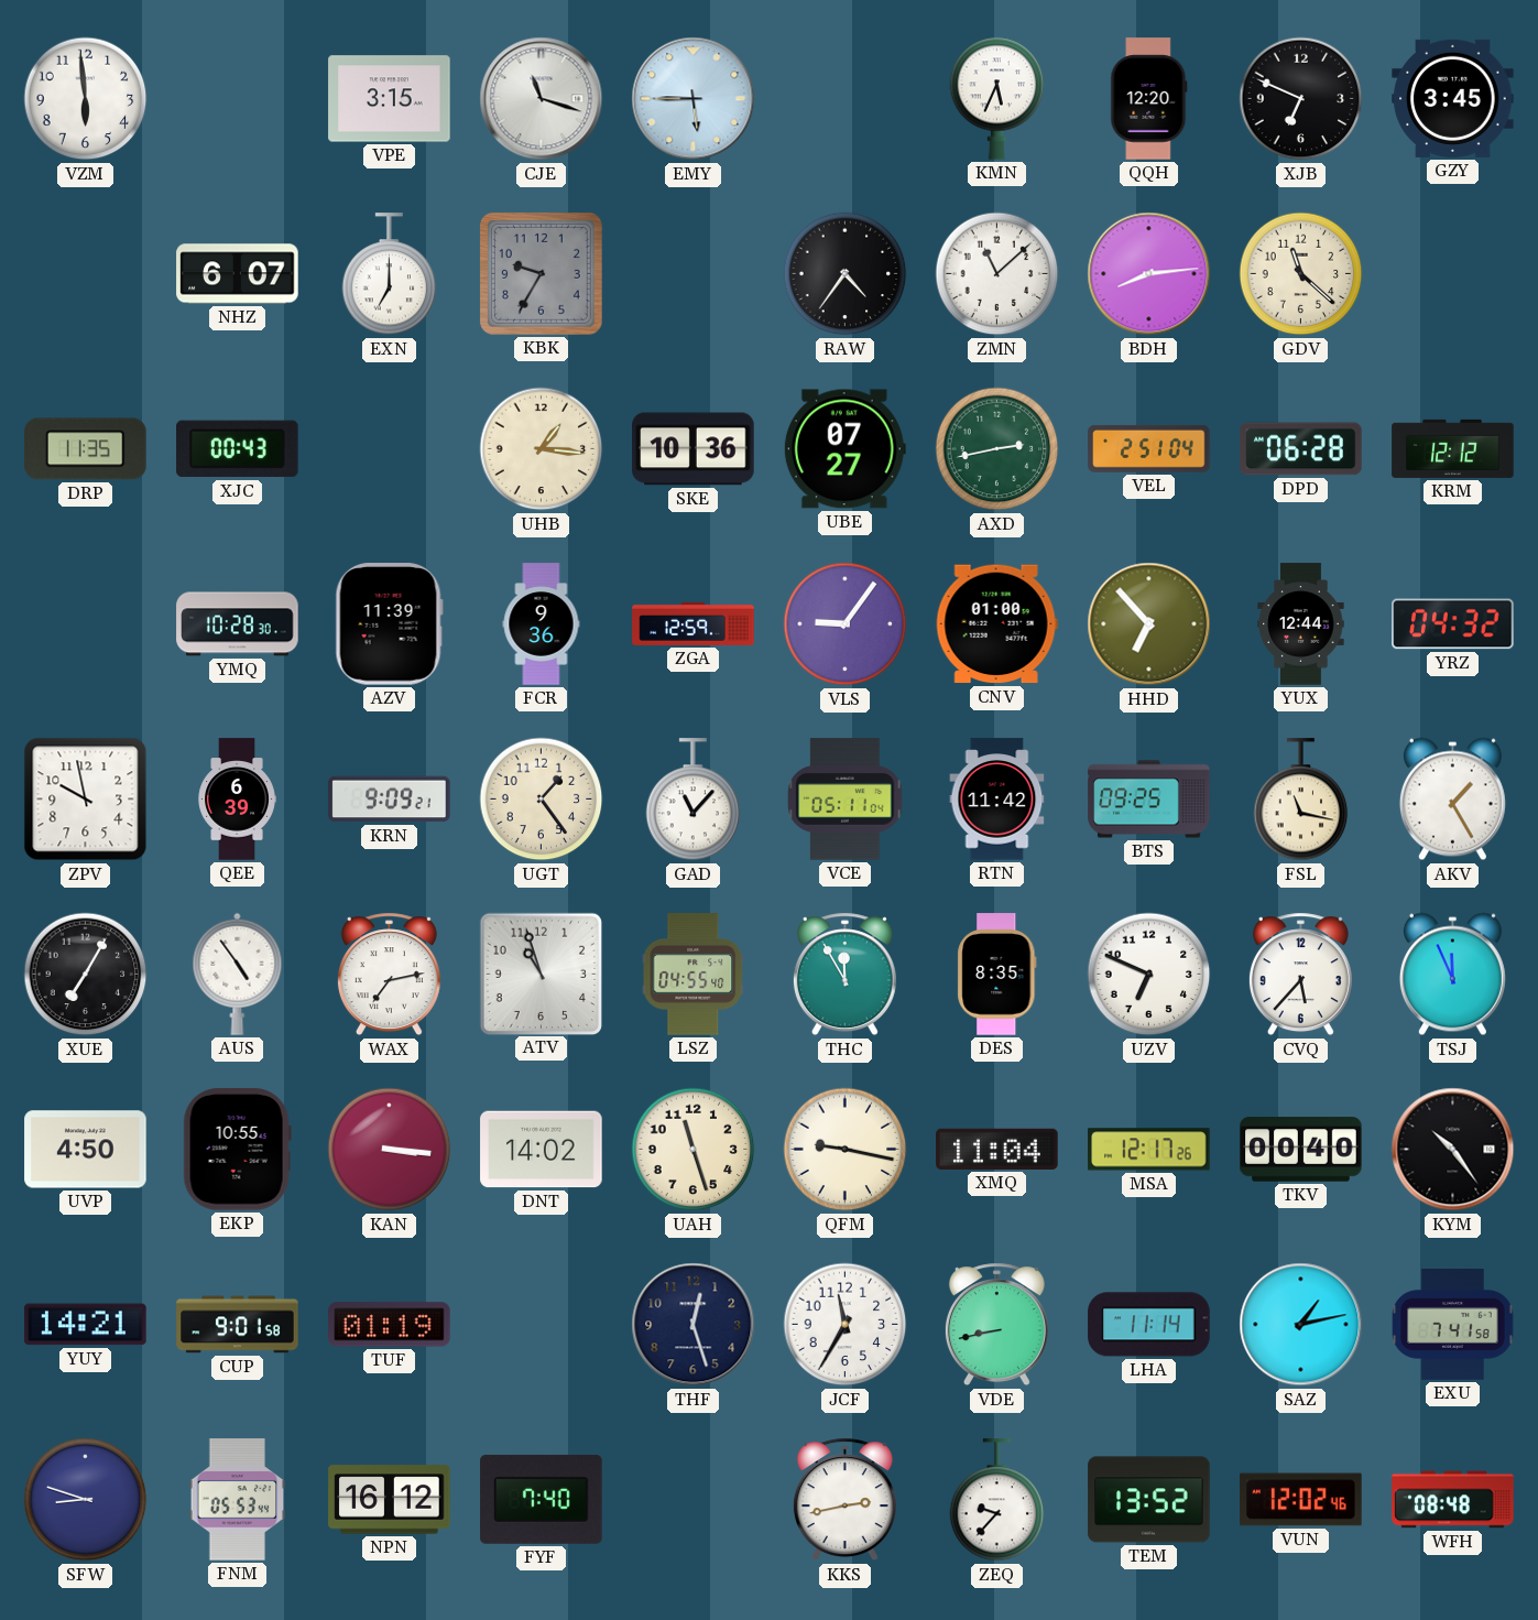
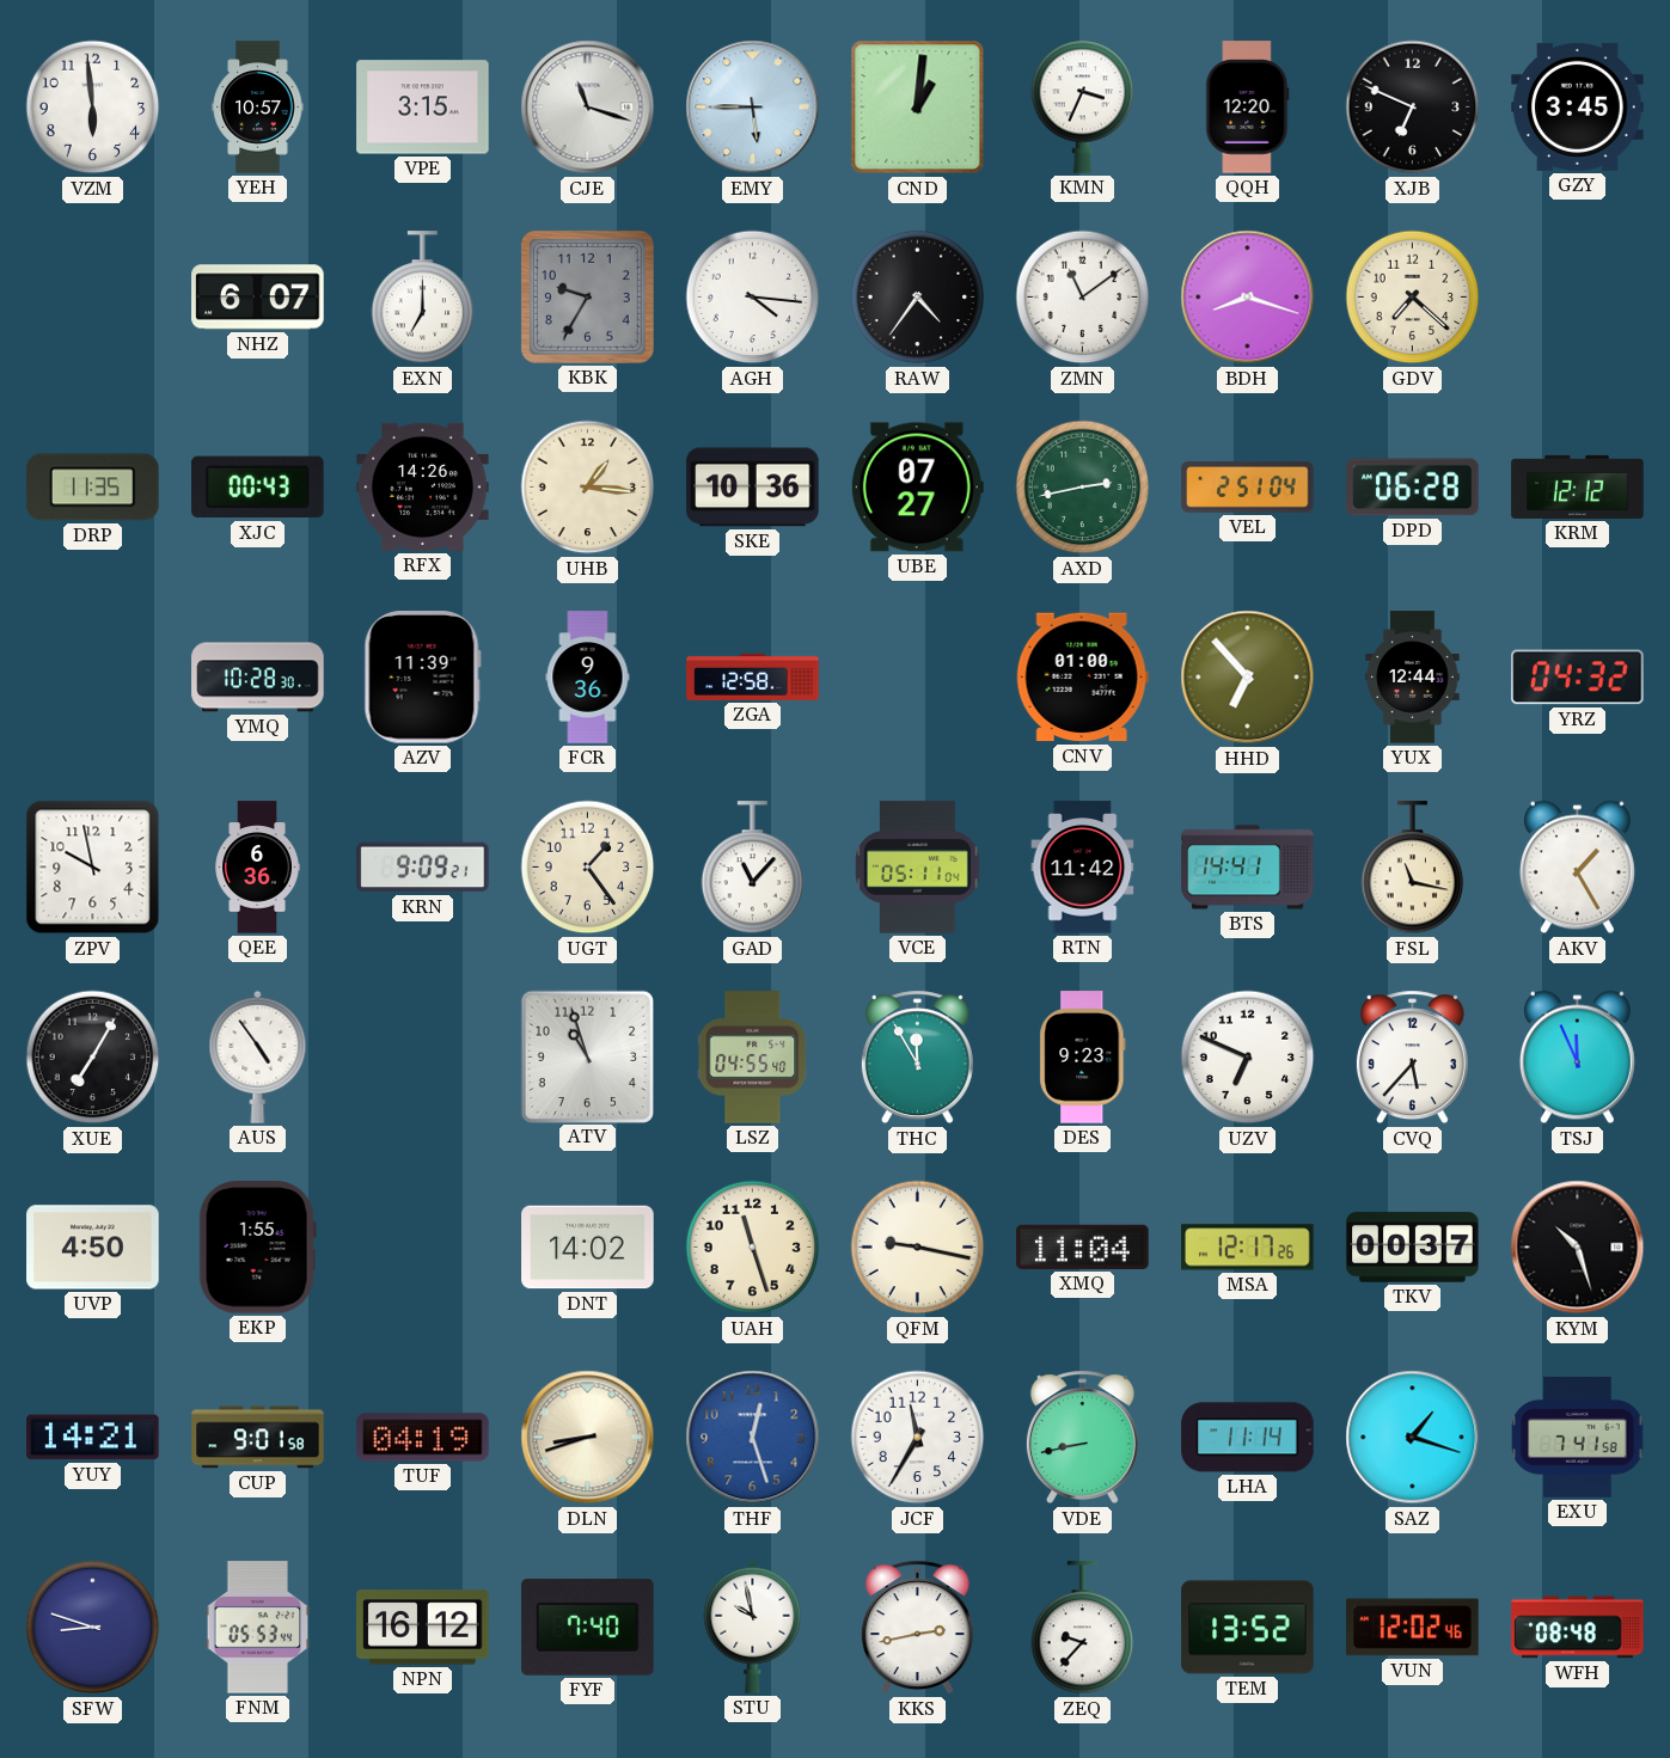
YEH: none -> 10:57 (258, 108)
CND: none -> 1:01 (918, 108)
KMN: 5:34 -> 3:34 (1083, 106)
AGH: none -> 4:16 (753, 298)
ZMN: 11:08 -> 11:09 (1083, 298)
BDH: 8:14 -> 8:18 (1248, 298)
GDV: 11:22 -> 7:22 (1413, 298)
RFX: none -> 14:26 (423, 486)
ZGA: 12:59 -> 12:58 (753, 676)
VLS: 9:06 -> none (846, 624)
QEE: 6:39 -> 6:36 (257, 868)
BTS: 09:25 -> 14:41 (1248, 868)
WAX: 7:13 -> none (389, 975)
DES: 8:35 -> 9:23 (1083, 1058)
EKP: 10:55 -> 1:55 (257, 1248)
KAN: 3:16 -> none (390, 1150)
TKV: 00:40 -> 00:37 (1413, 1248)
KYM: 10:24 -> 10:27 (1578, 1248)
TUF: 01:19 -> 04:19 (423, 1438)
DLN: none -> 8:42 (588, 1438)
THF dial: navy -> blue (753, 1438)
SAZ: 1:13 -> 1:18 (1413, 1438)
STU: none -> 9:58 (753, 1627)
